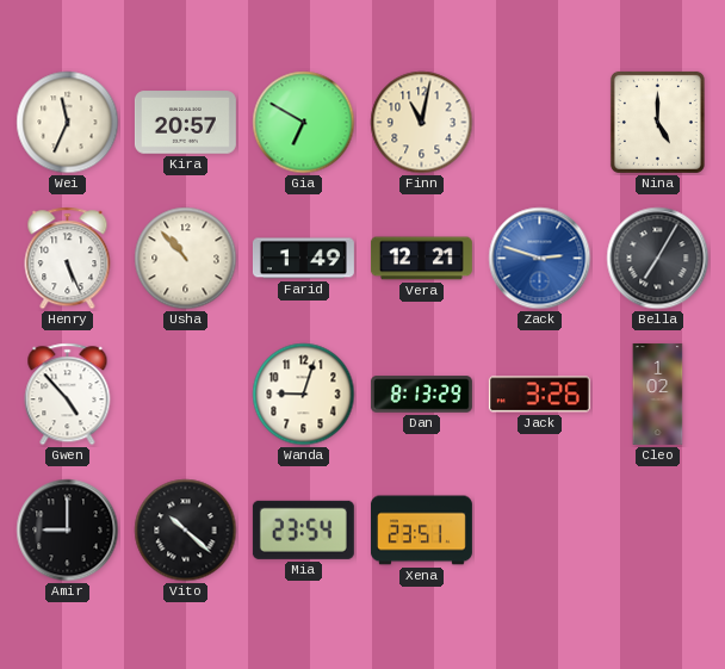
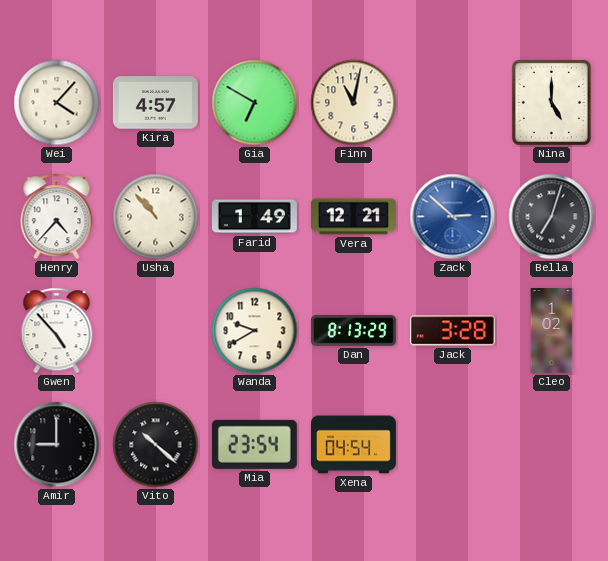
Wei: 11:34 -> 4:07 (57, 103)
Kira: 20:57 -> 4:57 (155, 103)
Henry: 5:26 -> 4:37 (57, 217)
Zack: 2:48 -> 2:52 (453, 217)
Bella: 7:05 -> 7:03 (552, 217)
Wanda: 9:03 -> 9:40 (255, 331)
Jack: 3:26 -> 3:28 (452, 331)
Xena: 23:51 -> 04:54 (353, 445)
